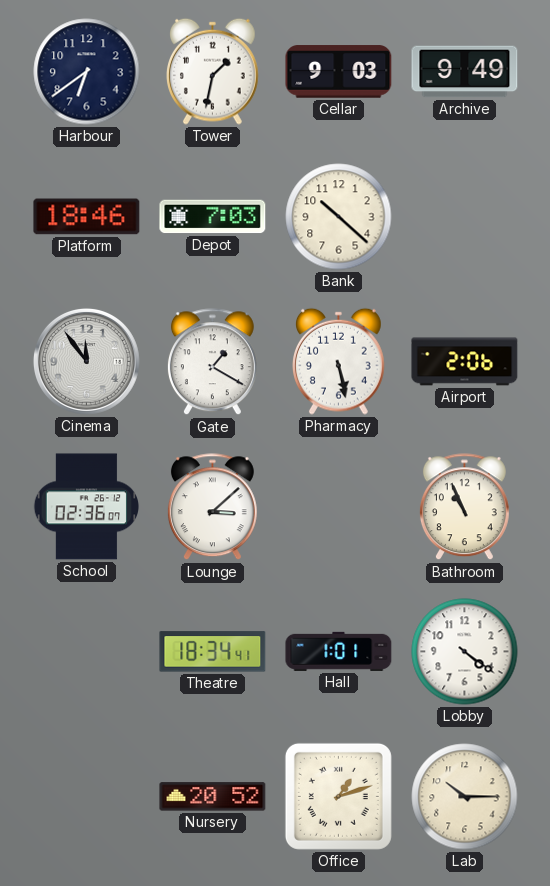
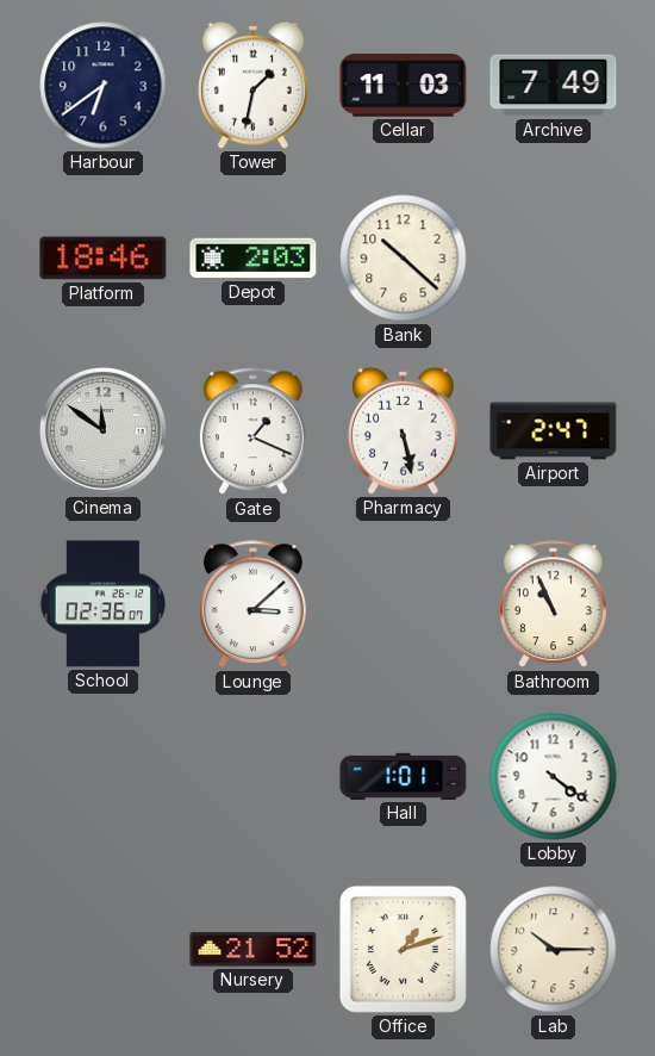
Cellar: 9:03 -> 11:03 (404, 86)
Archive: 9:49 -> 7:49 (554, 86)
Depot: 7:03 -> 2:03 (254, 259)
Cinema: 11:54 -> 11:51 (102, 430)
Gate: 1:20 -> 1:19 (252, 431)
Airport: 2:06 -> 2:47 (554, 431)
Theatre: 18:34 -> none (213, 652)
Nursery: 20:52 -> 21:52 (254, 950)
